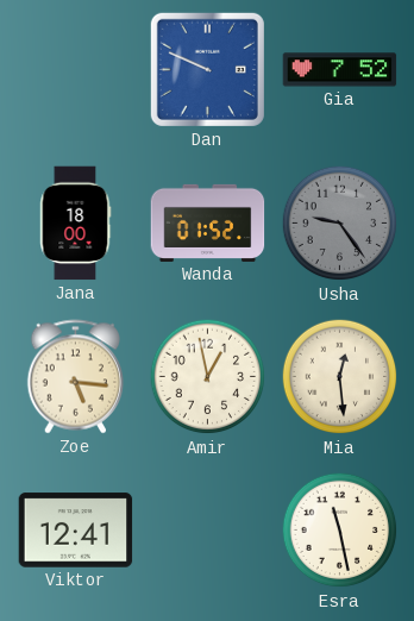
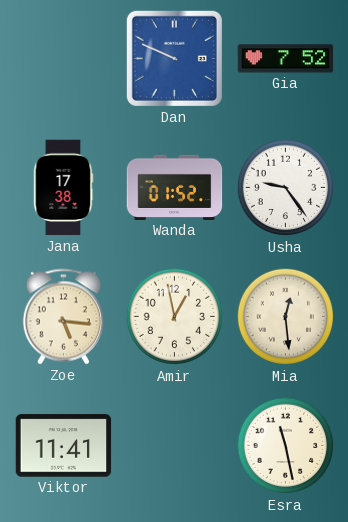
Jana: 18:00 -> 17:38 (63, 188)
Usha dial: grey -> white (286, 188)
Viktor: 12:41 -> 11:41 (64, 446)
